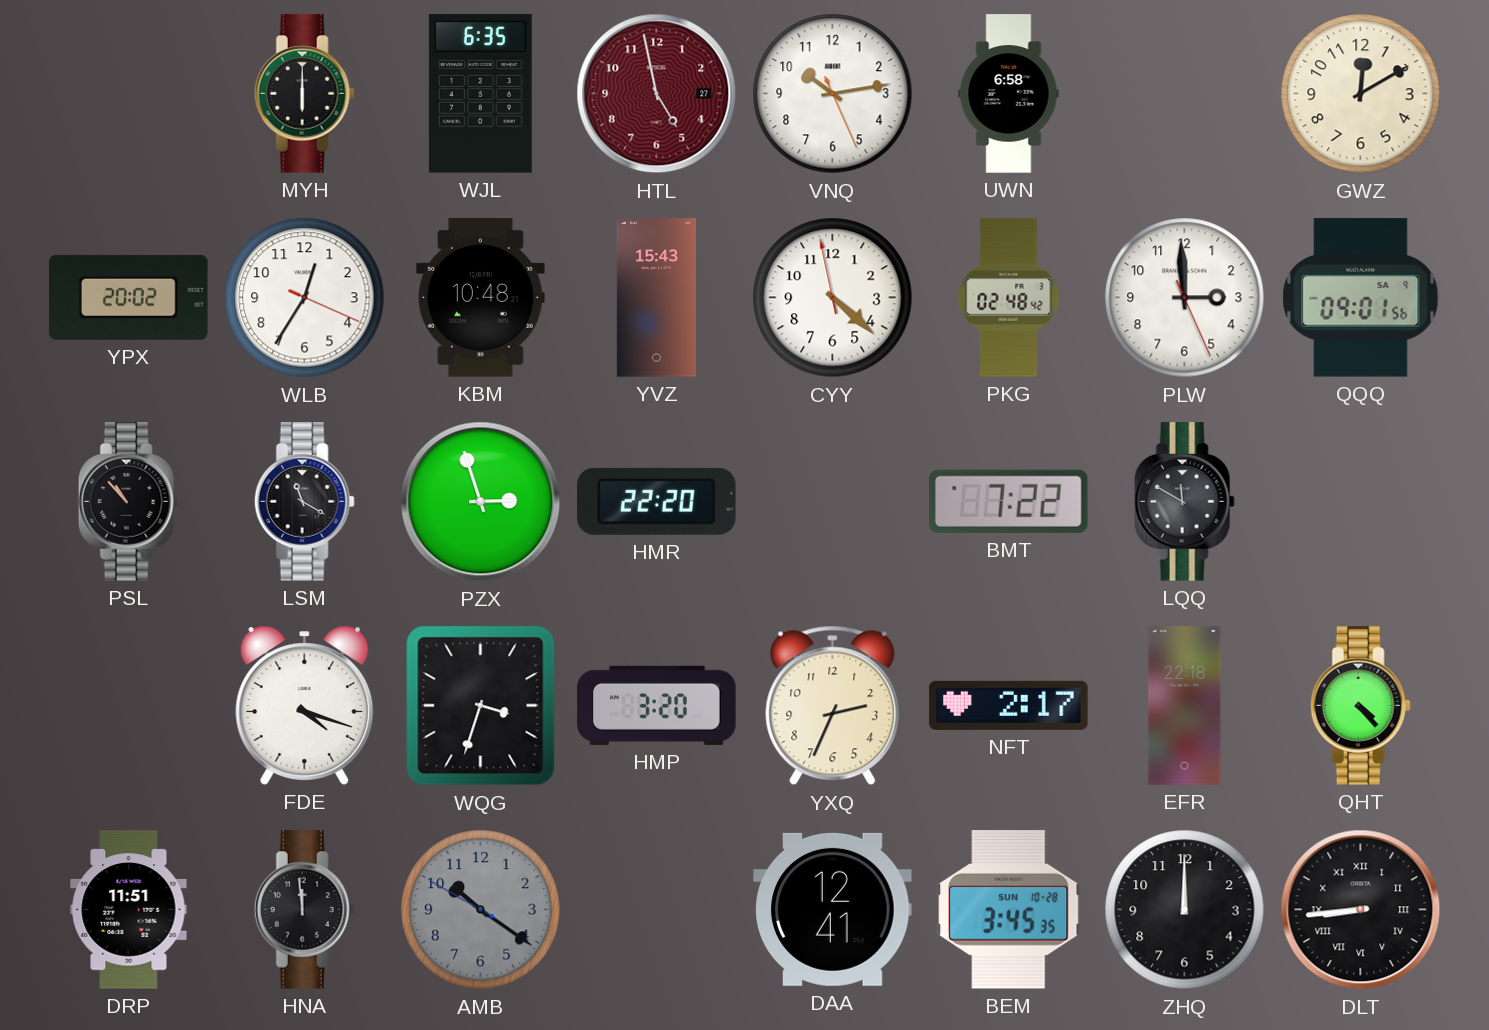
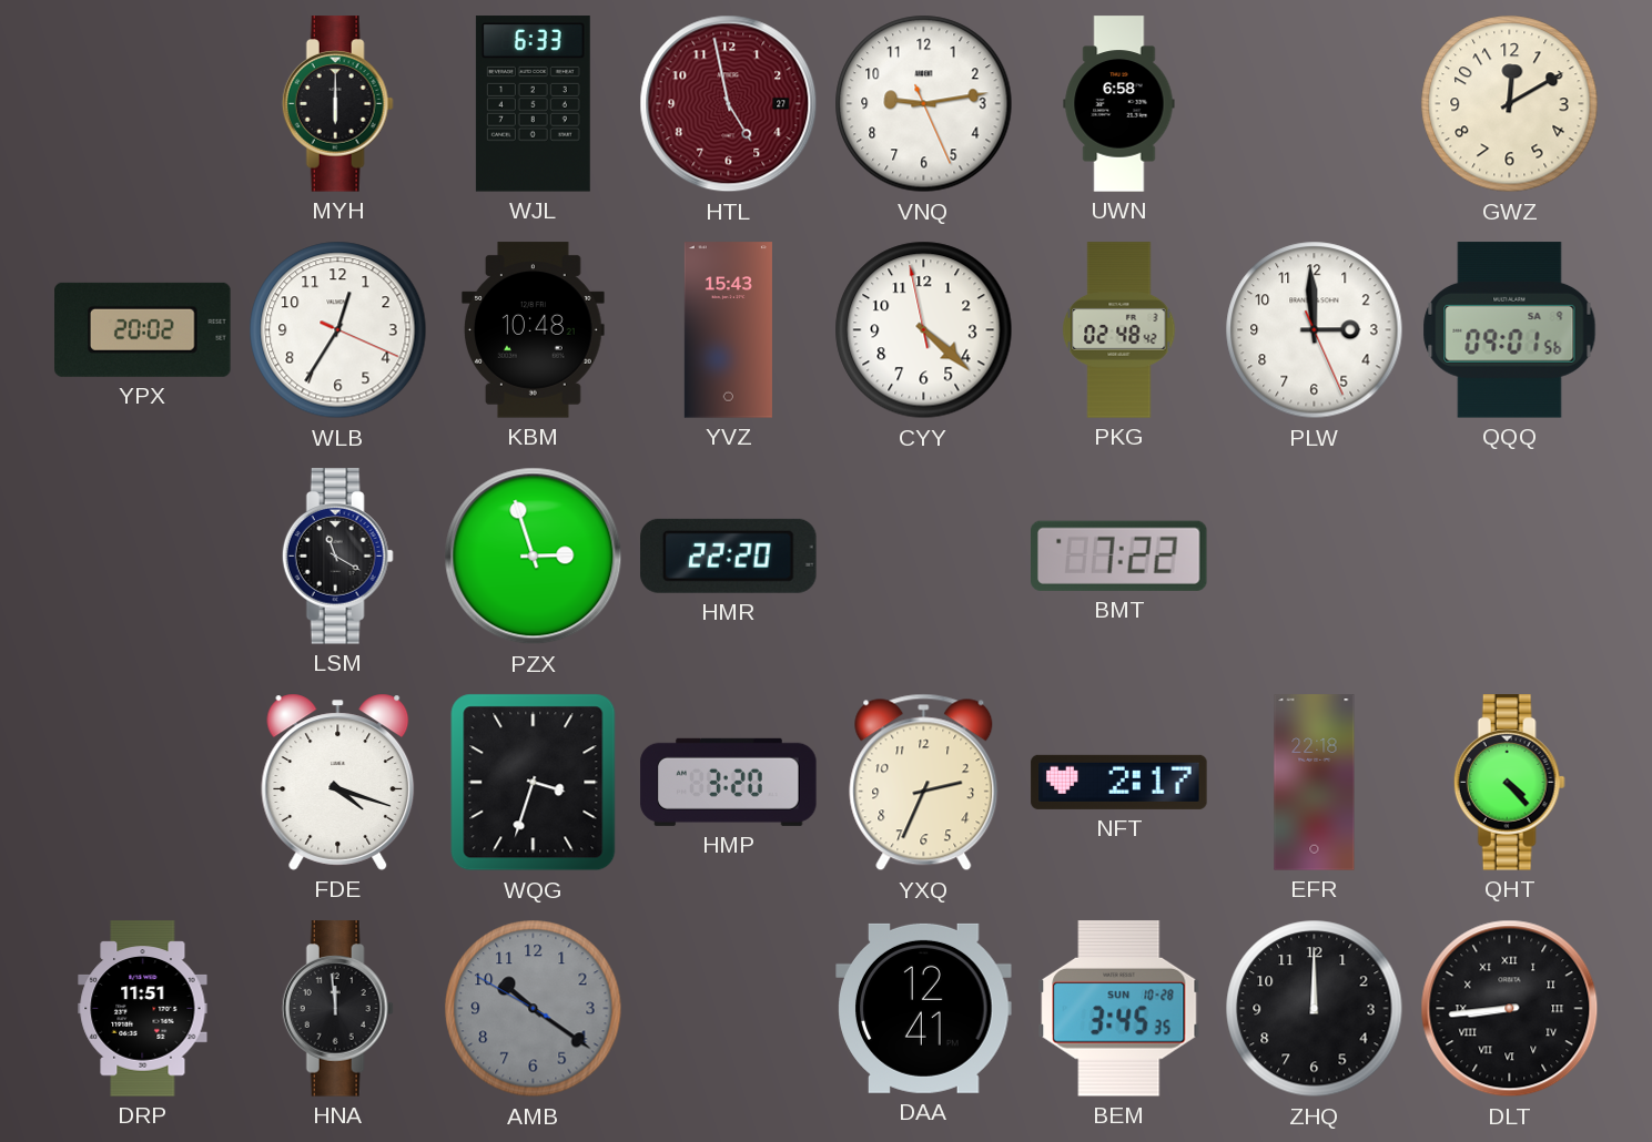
WJL: 6:35 -> 6:33 (533, 104)
VNQ: 10:13 -> 9:13 (924, 104)
PSL: 10:53 -> none (128, 502)
LQQ: 11:50 -> none (1184, 502)
